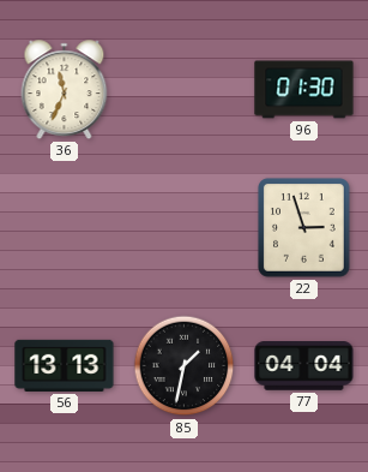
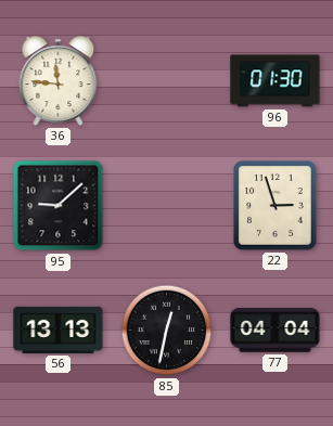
36: 11:34 -> 11:46 (59, 81)
95: none -> 9:08 (59, 206)
85: 1:32 -> 12:32 (167, 331)
